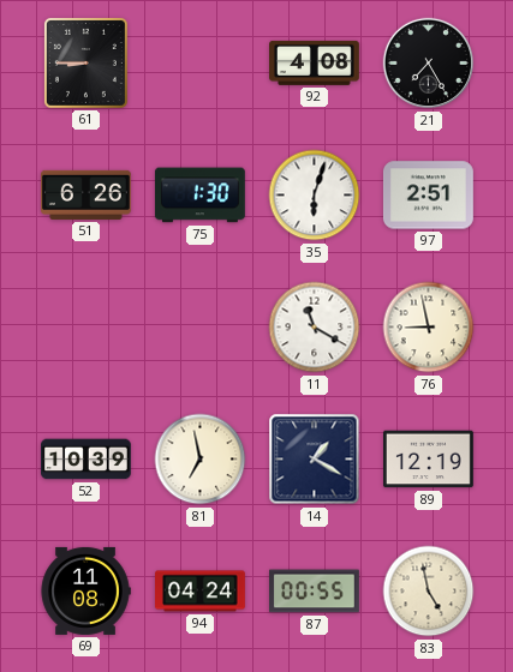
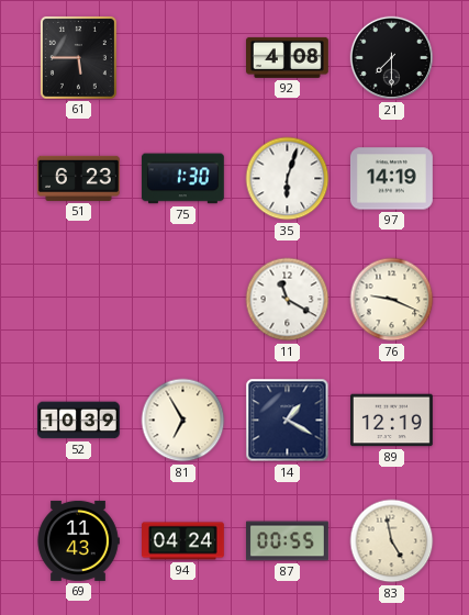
61: 8:45 -> 5:45 (78, 57)
21: 7:25 -> 7:30 (392, 58)
51: 6:26 -> 6:23 (79, 178)
97: 2:51 -> 14:19 (392, 179)
76: 8:58 -> 9:19 (392, 300)
81: 6:58 -> 6:55 (183, 421)
69: 11:08 -> 11:43 (78, 540)
